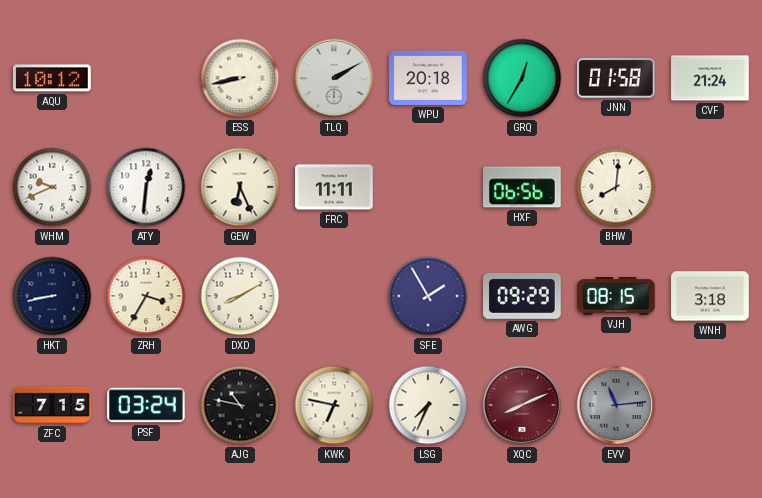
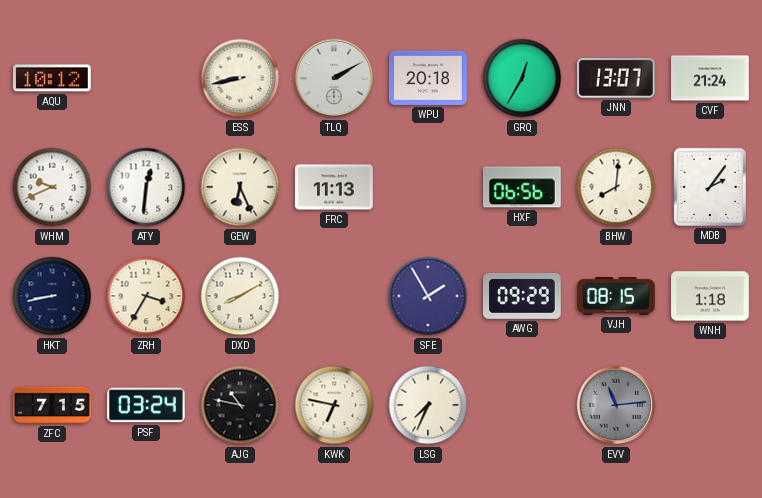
JNN: 01:58 -> 13:07 (617, 78)
FRC: 11:11 -> 11:13 (334, 187)
MDB: none -> 2:06 (710, 187)
WNH: 3:18 -> 1:18 (710, 296)
XQC: 8:11 -> none (522, 405)
